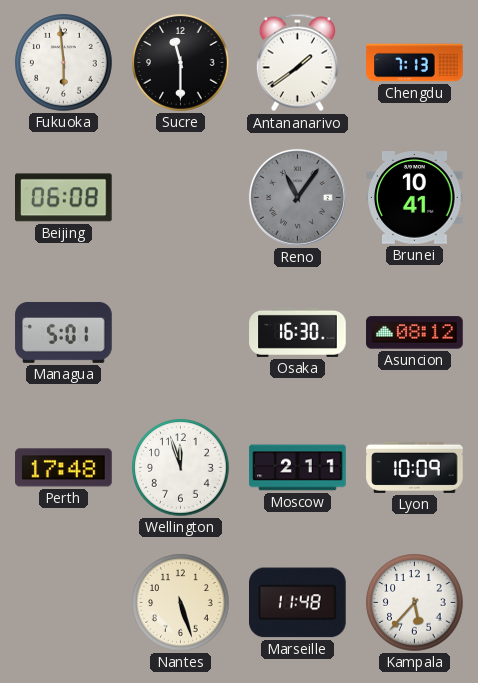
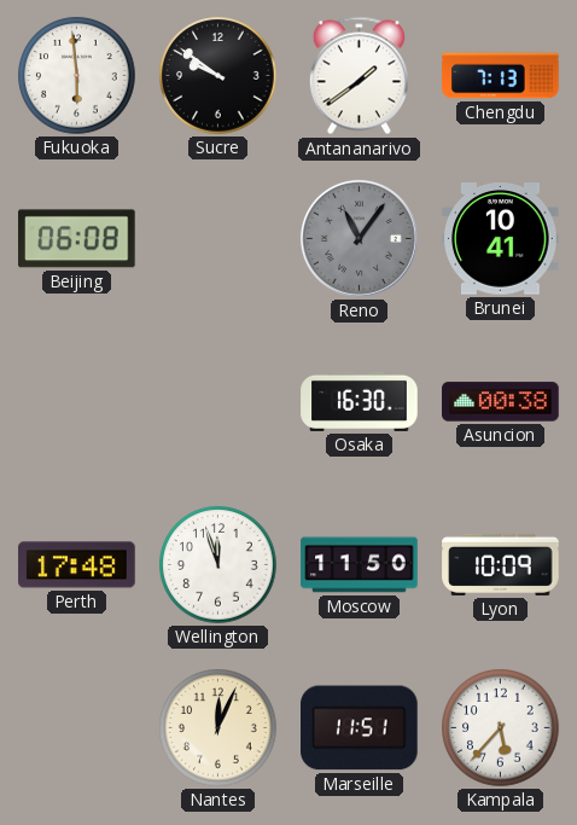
Sucre: 11:30 -> 9:51 (218, 76)
Managua: 5:01 -> none (64, 332)
Asuncion: 08:12 -> 00:38 (501, 402)
Moscow: 2:11 -> 11:50 (360, 565)
Nantes: 5:27 -> 12:04 (218, 728)
Marseille: 11:48 -> 11:51 (360, 728)
